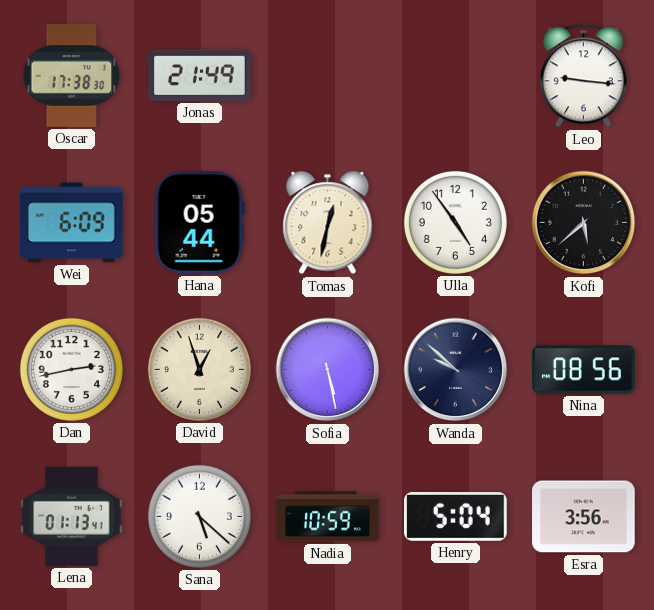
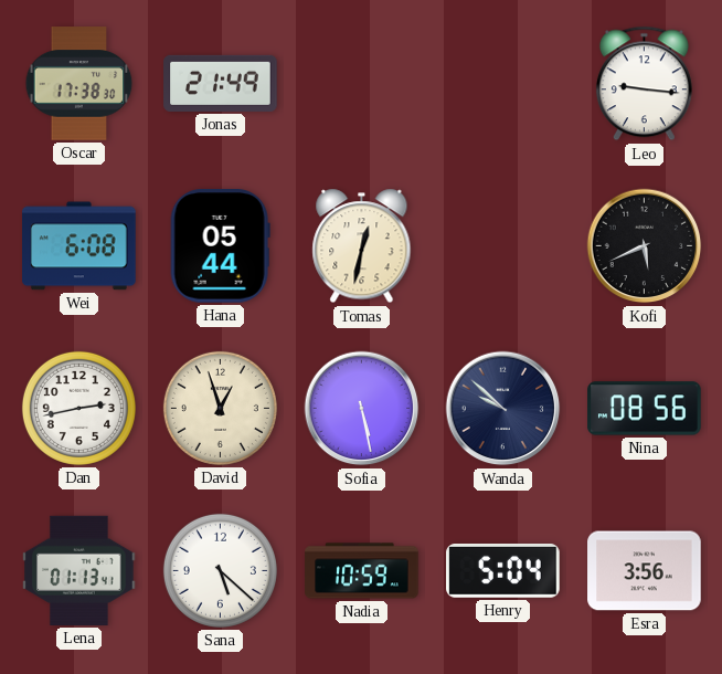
Wei: 6:09 -> 6:08 (79, 246)
Ulla: 4:54 -> none (455, 222)
Kofi: 5:38 -> 5:41 (645, 246)
